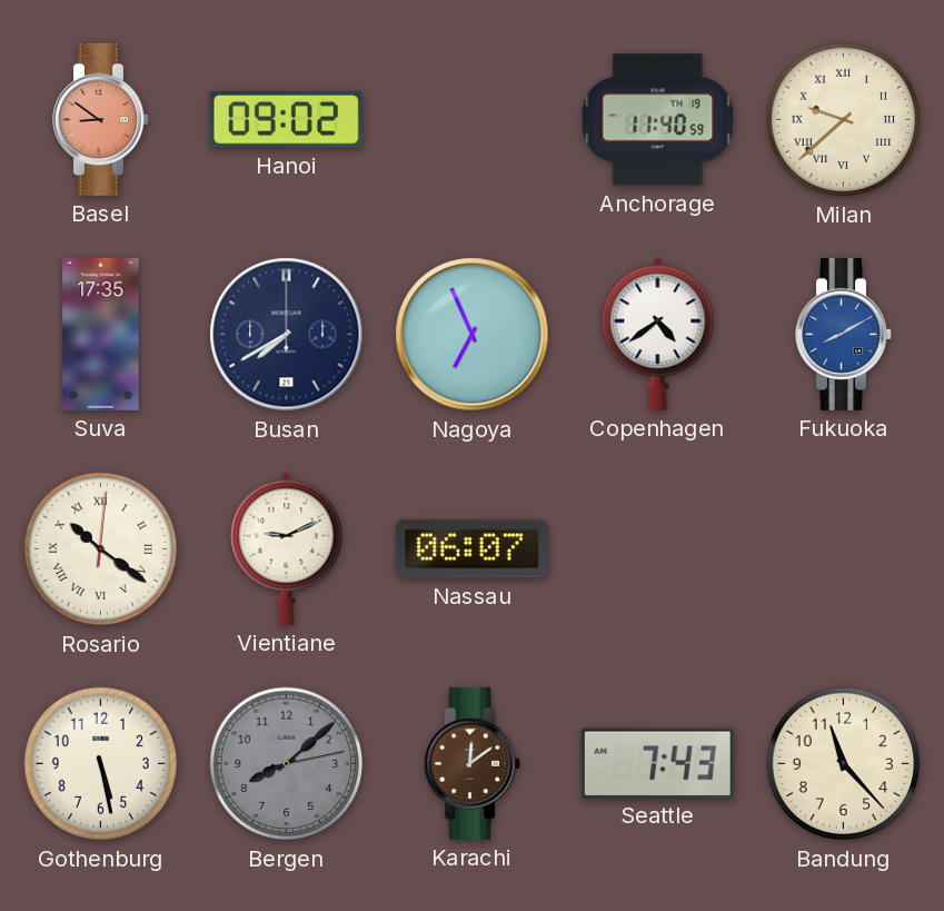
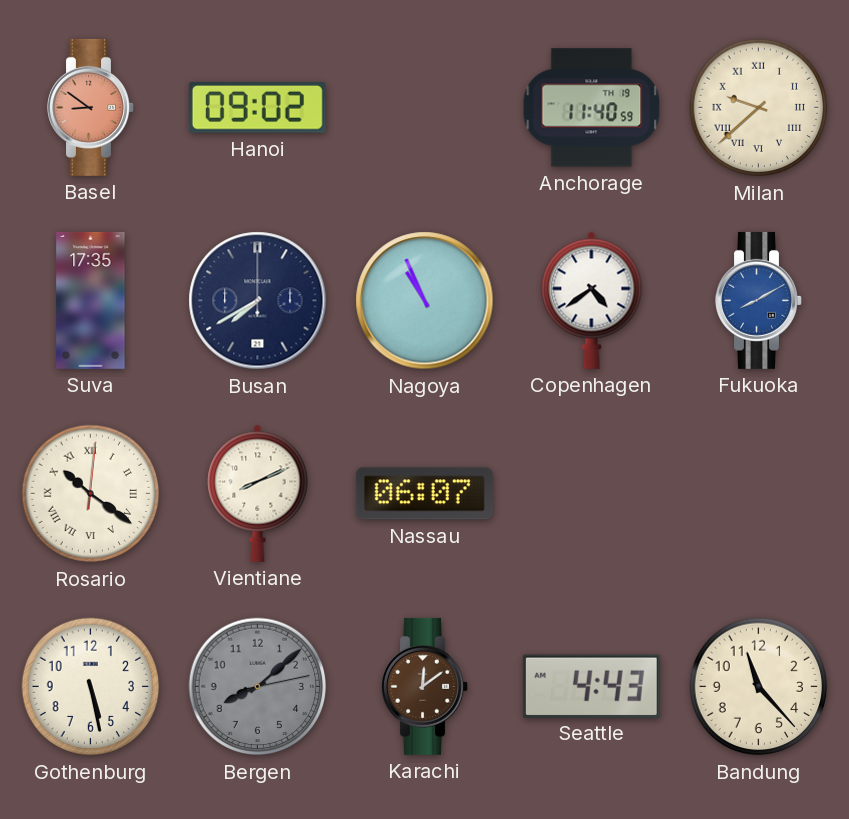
Nagoya: 6:56 -> 10:56 (425, 301)
Vientiane: 9:11 -> 8:11 (258, 493)
Seattle: 7:43 -> 4:43 (591, 686)
